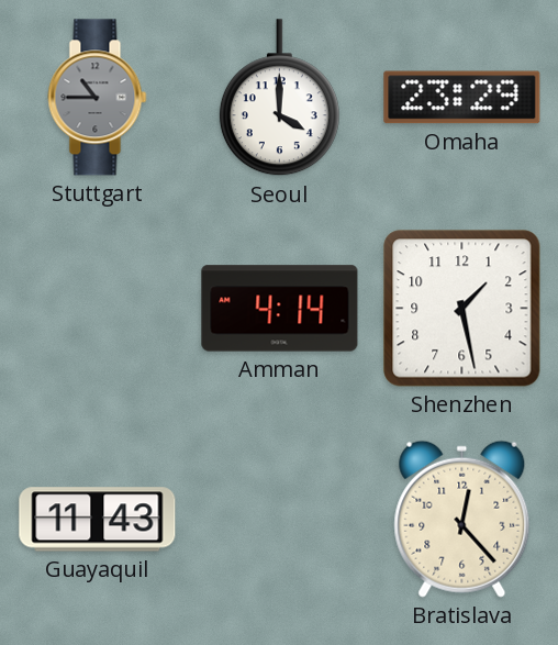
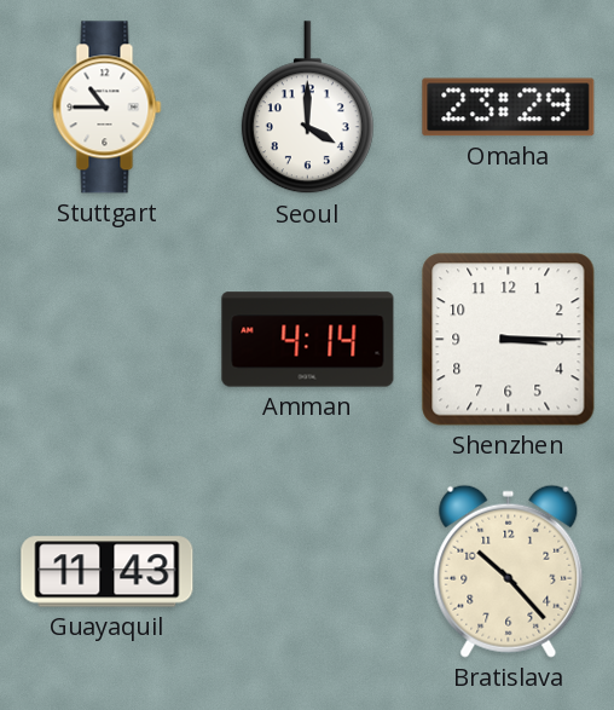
Stuttgart dial: grey -> white (108, 108)
Shenzhen: 1:28 -> 3:15 (509, 340)
Bratislava: 12:23 -> 10:23 (509, 571)
